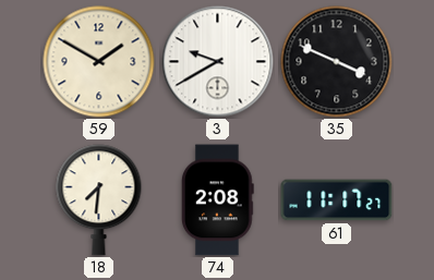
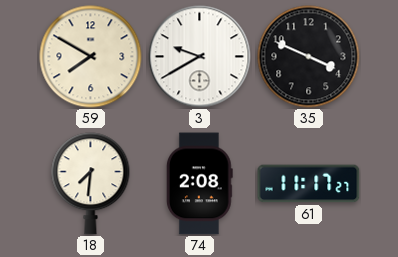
59: 1:50 -> 7:50 (91, 57)
